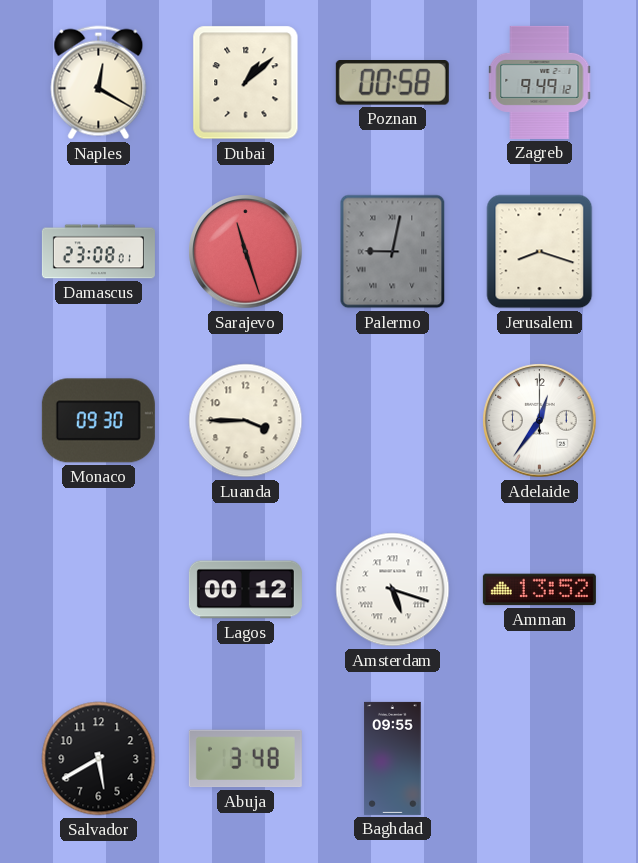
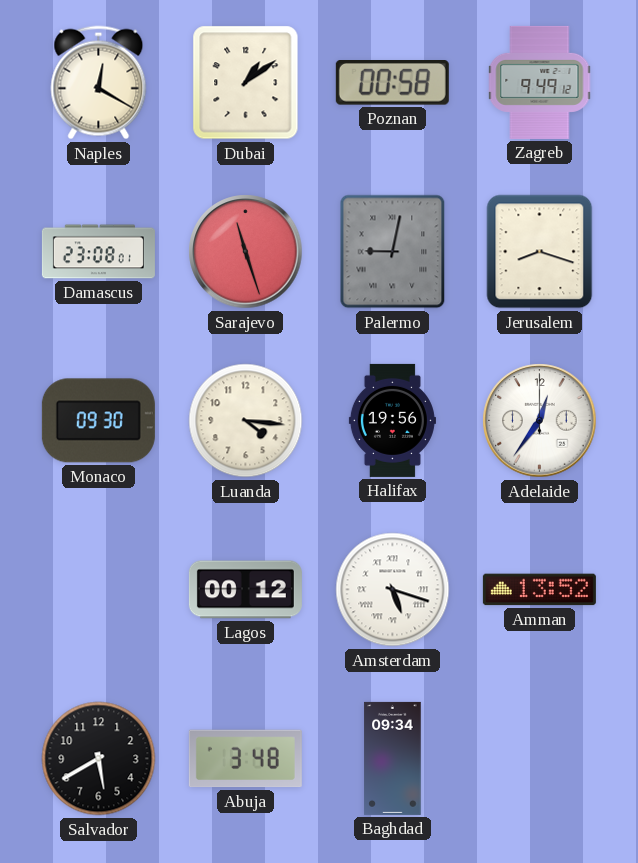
Dubai: 1:08 -> 1:09 (246, 83)
Luanda: 3:45 -> 4:16 (246, 421)
Halifax: none -> 19:56 (392, 420)
Baghdad: 09:55 -> 09:34 (393, 758)
